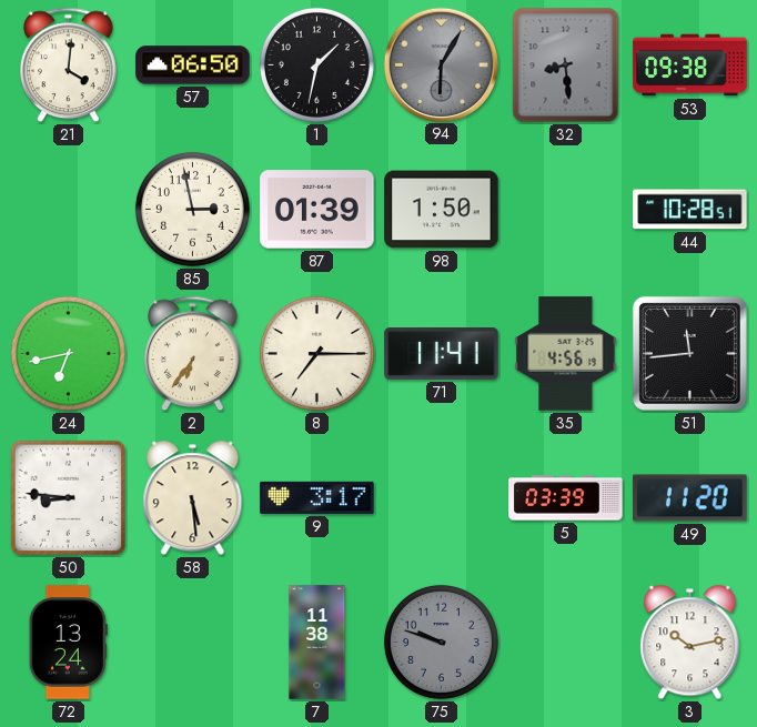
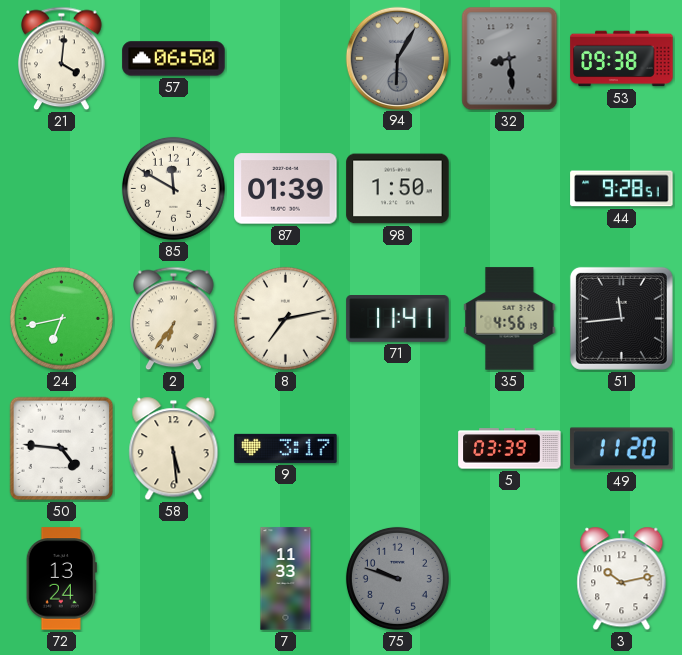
1: 1:32 -> none (316, 64)
85: 2:58 -> 11:50 (173, 188)
44: 10:28 -> 9:28 (622, 189)
8: 7:15 -> 7:13 (285, 318)
50: 8:46 -> 4:46 (62, 449)
7: 11:38 -> 11:33 (286, 579)
